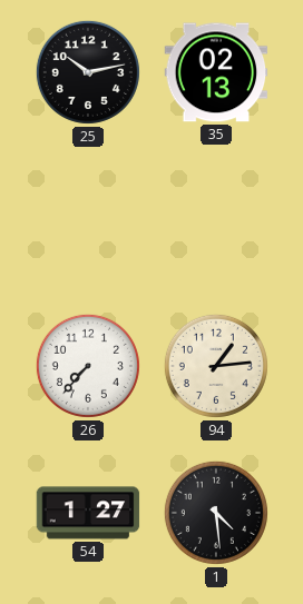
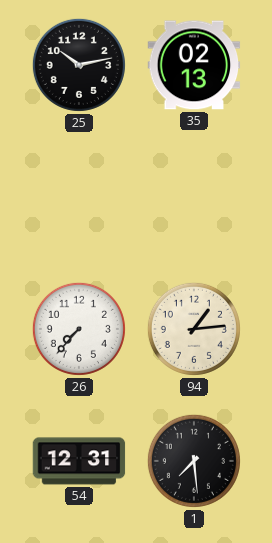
54: 1:27 -> 12:31 (79, 461)
1: 4:29 -> 7:29 (194, 461)
